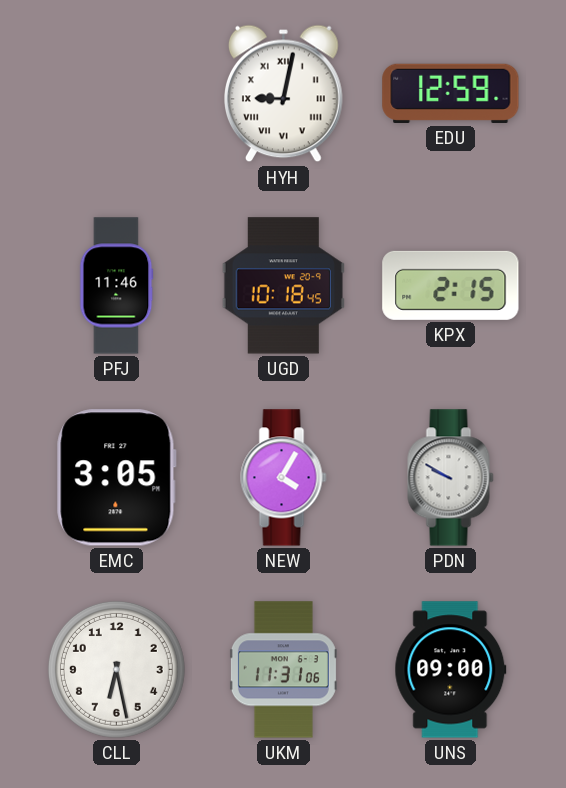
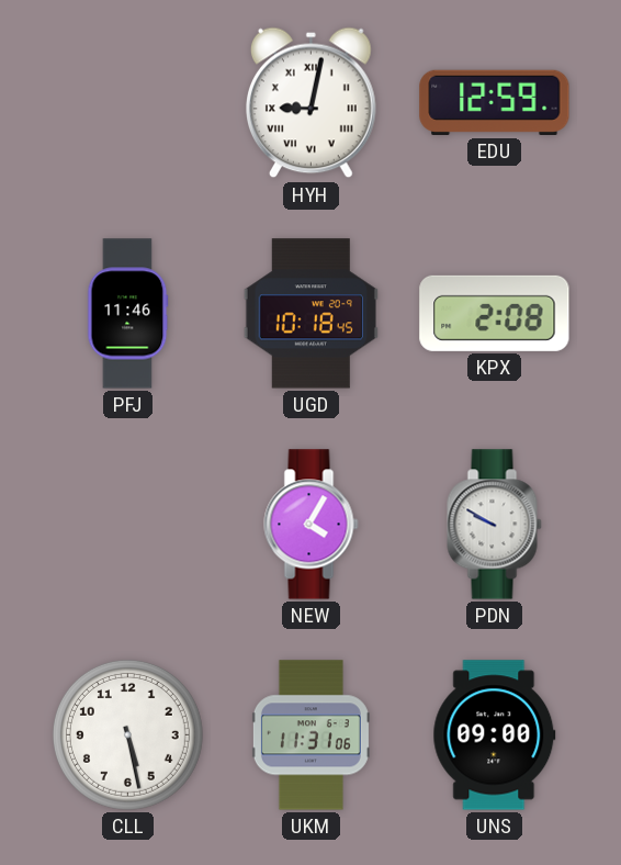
KPX: 2:15 -> 2:08 (495, 313)
EMC: 3:05 -> none (116, 478)
CLL: 6:28 -> 5:28 (127, 734)
